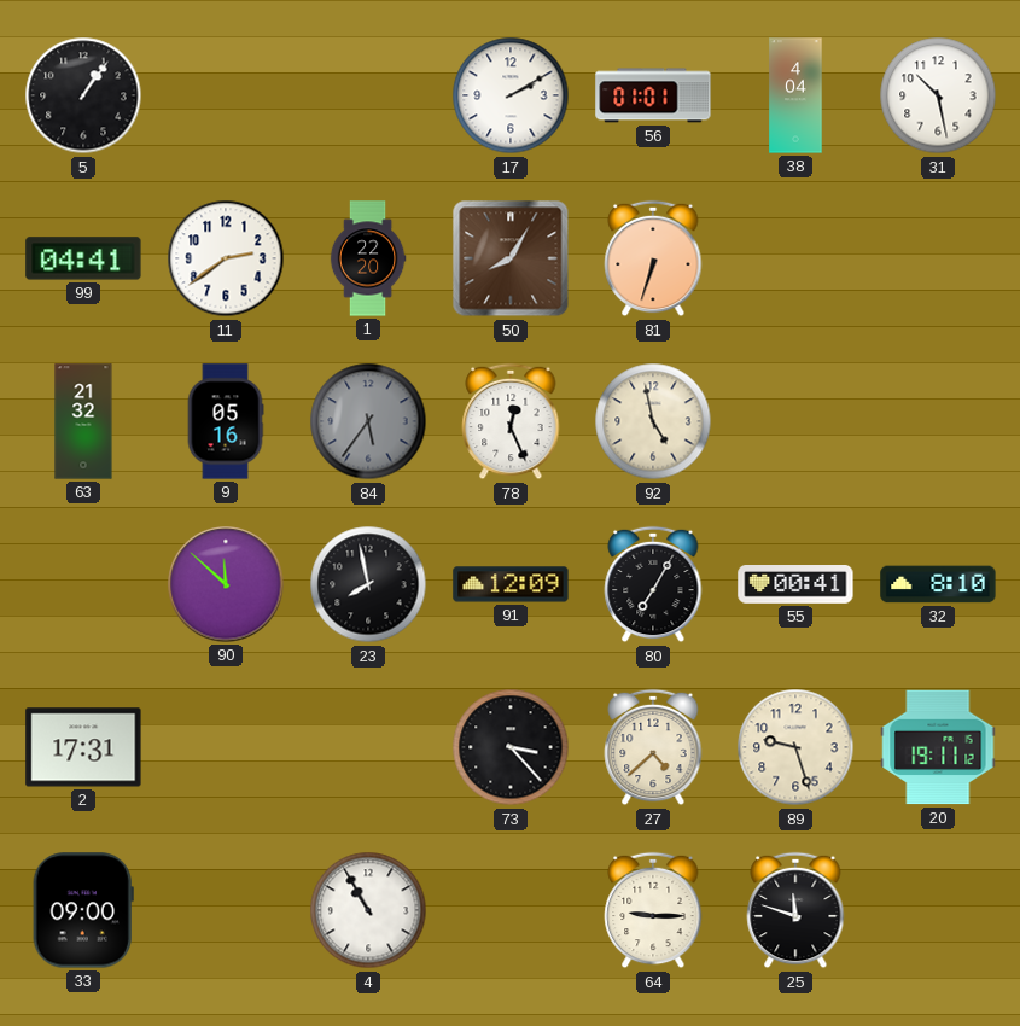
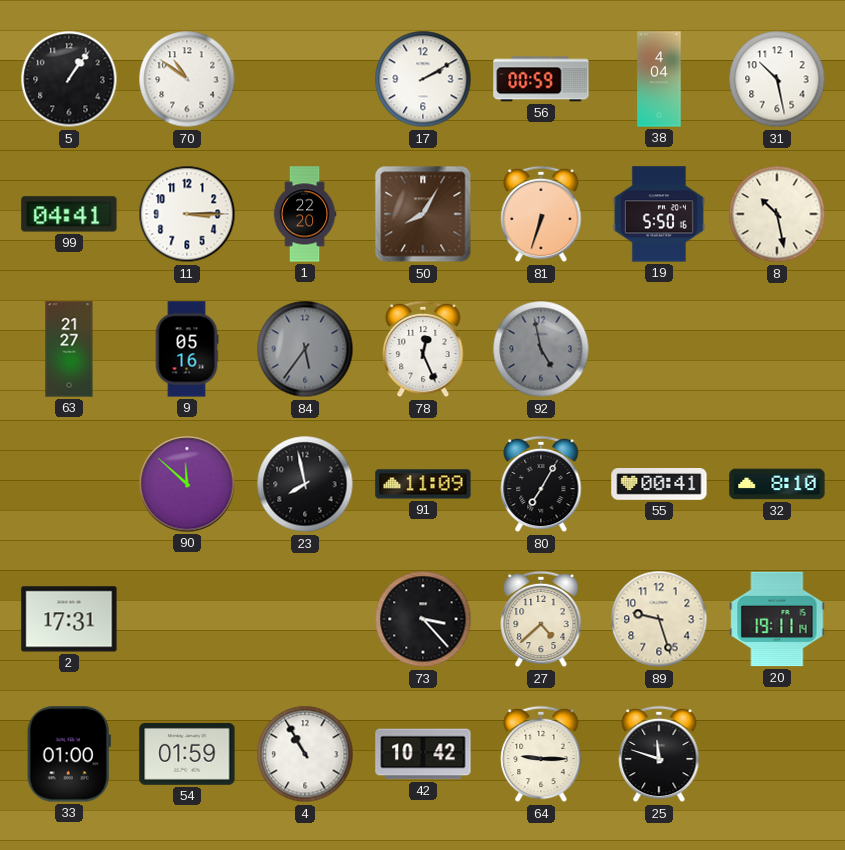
70: none -> 10:51 (187, 79)
56: 01:01 -> 00:59 (541, 79)
11: 2:39 -> 3:15 (187, 214)
19: none -> 5:50 (659, 214)
8: none -> 10:28 (777, 214)
63: 21:32 -> 21:27 (69, 349)
92 dial: cream -> grey (541, 349)
91: 12:09 -> 11:09 (423, 484)
20: 19:11:12 -> 19:11:14 (777, 619)
33: 09:00 -> 01:00 (69, 754)
54: none -> 01:59 (187, 754)
42: none -> 10:42 (423, 754)
